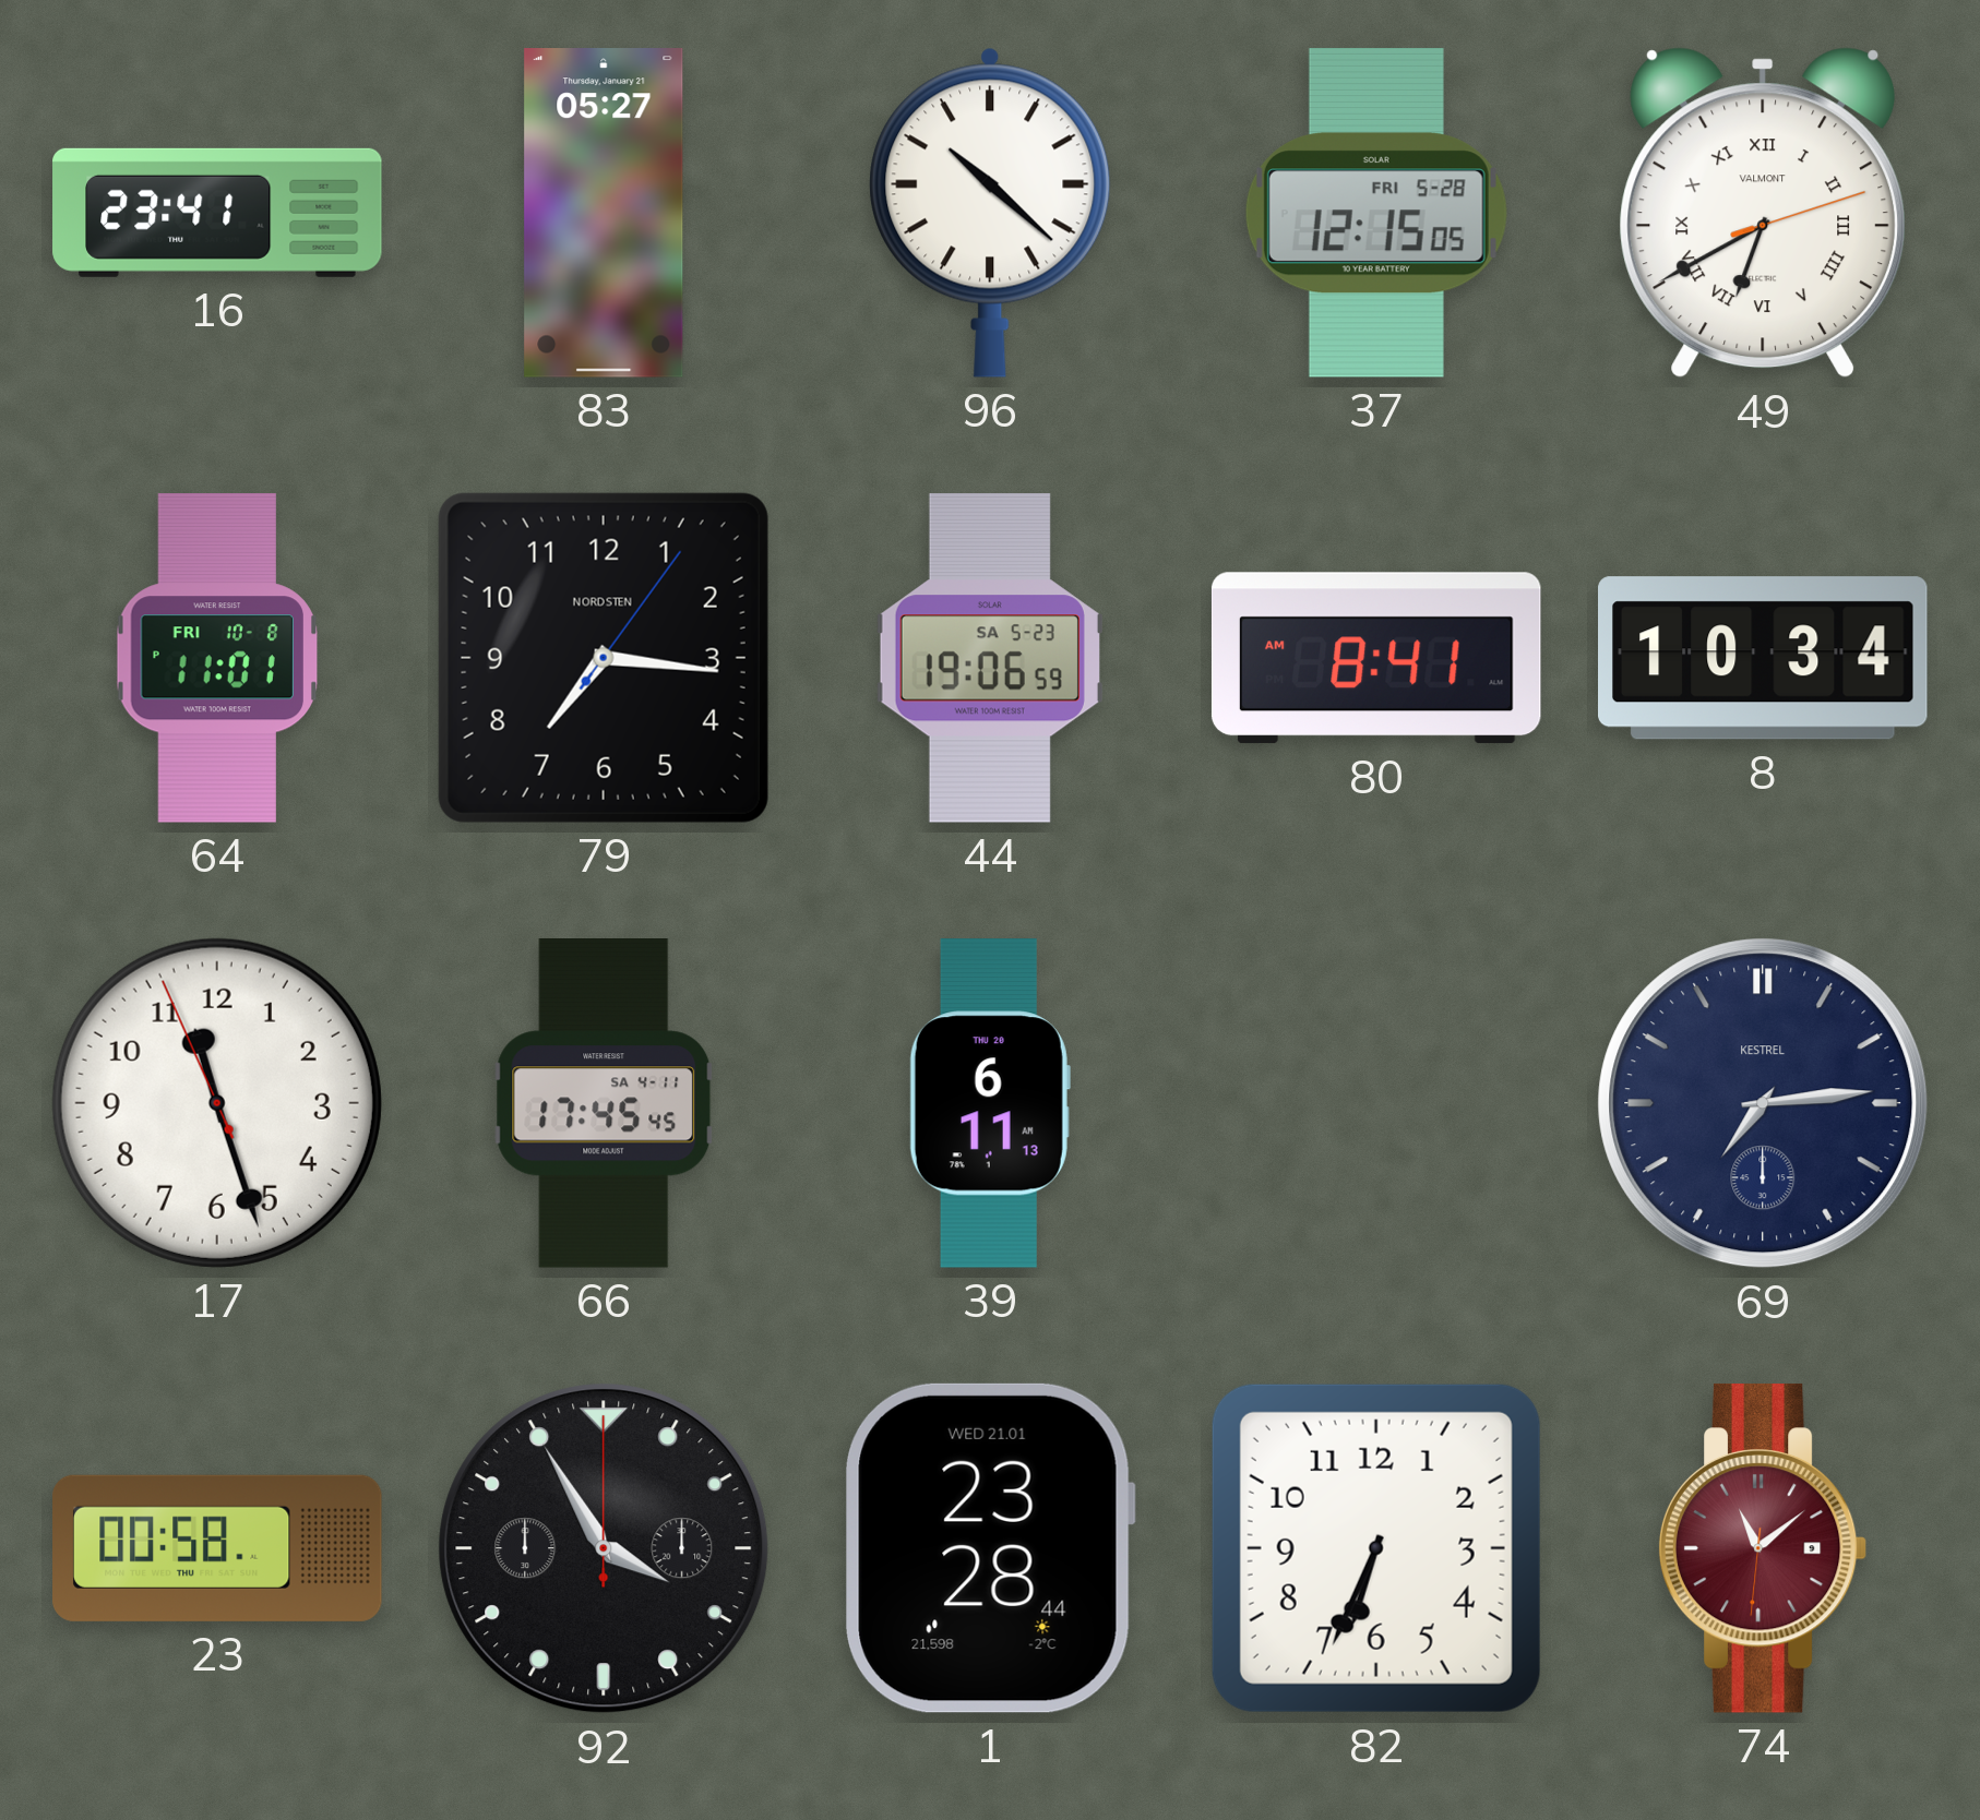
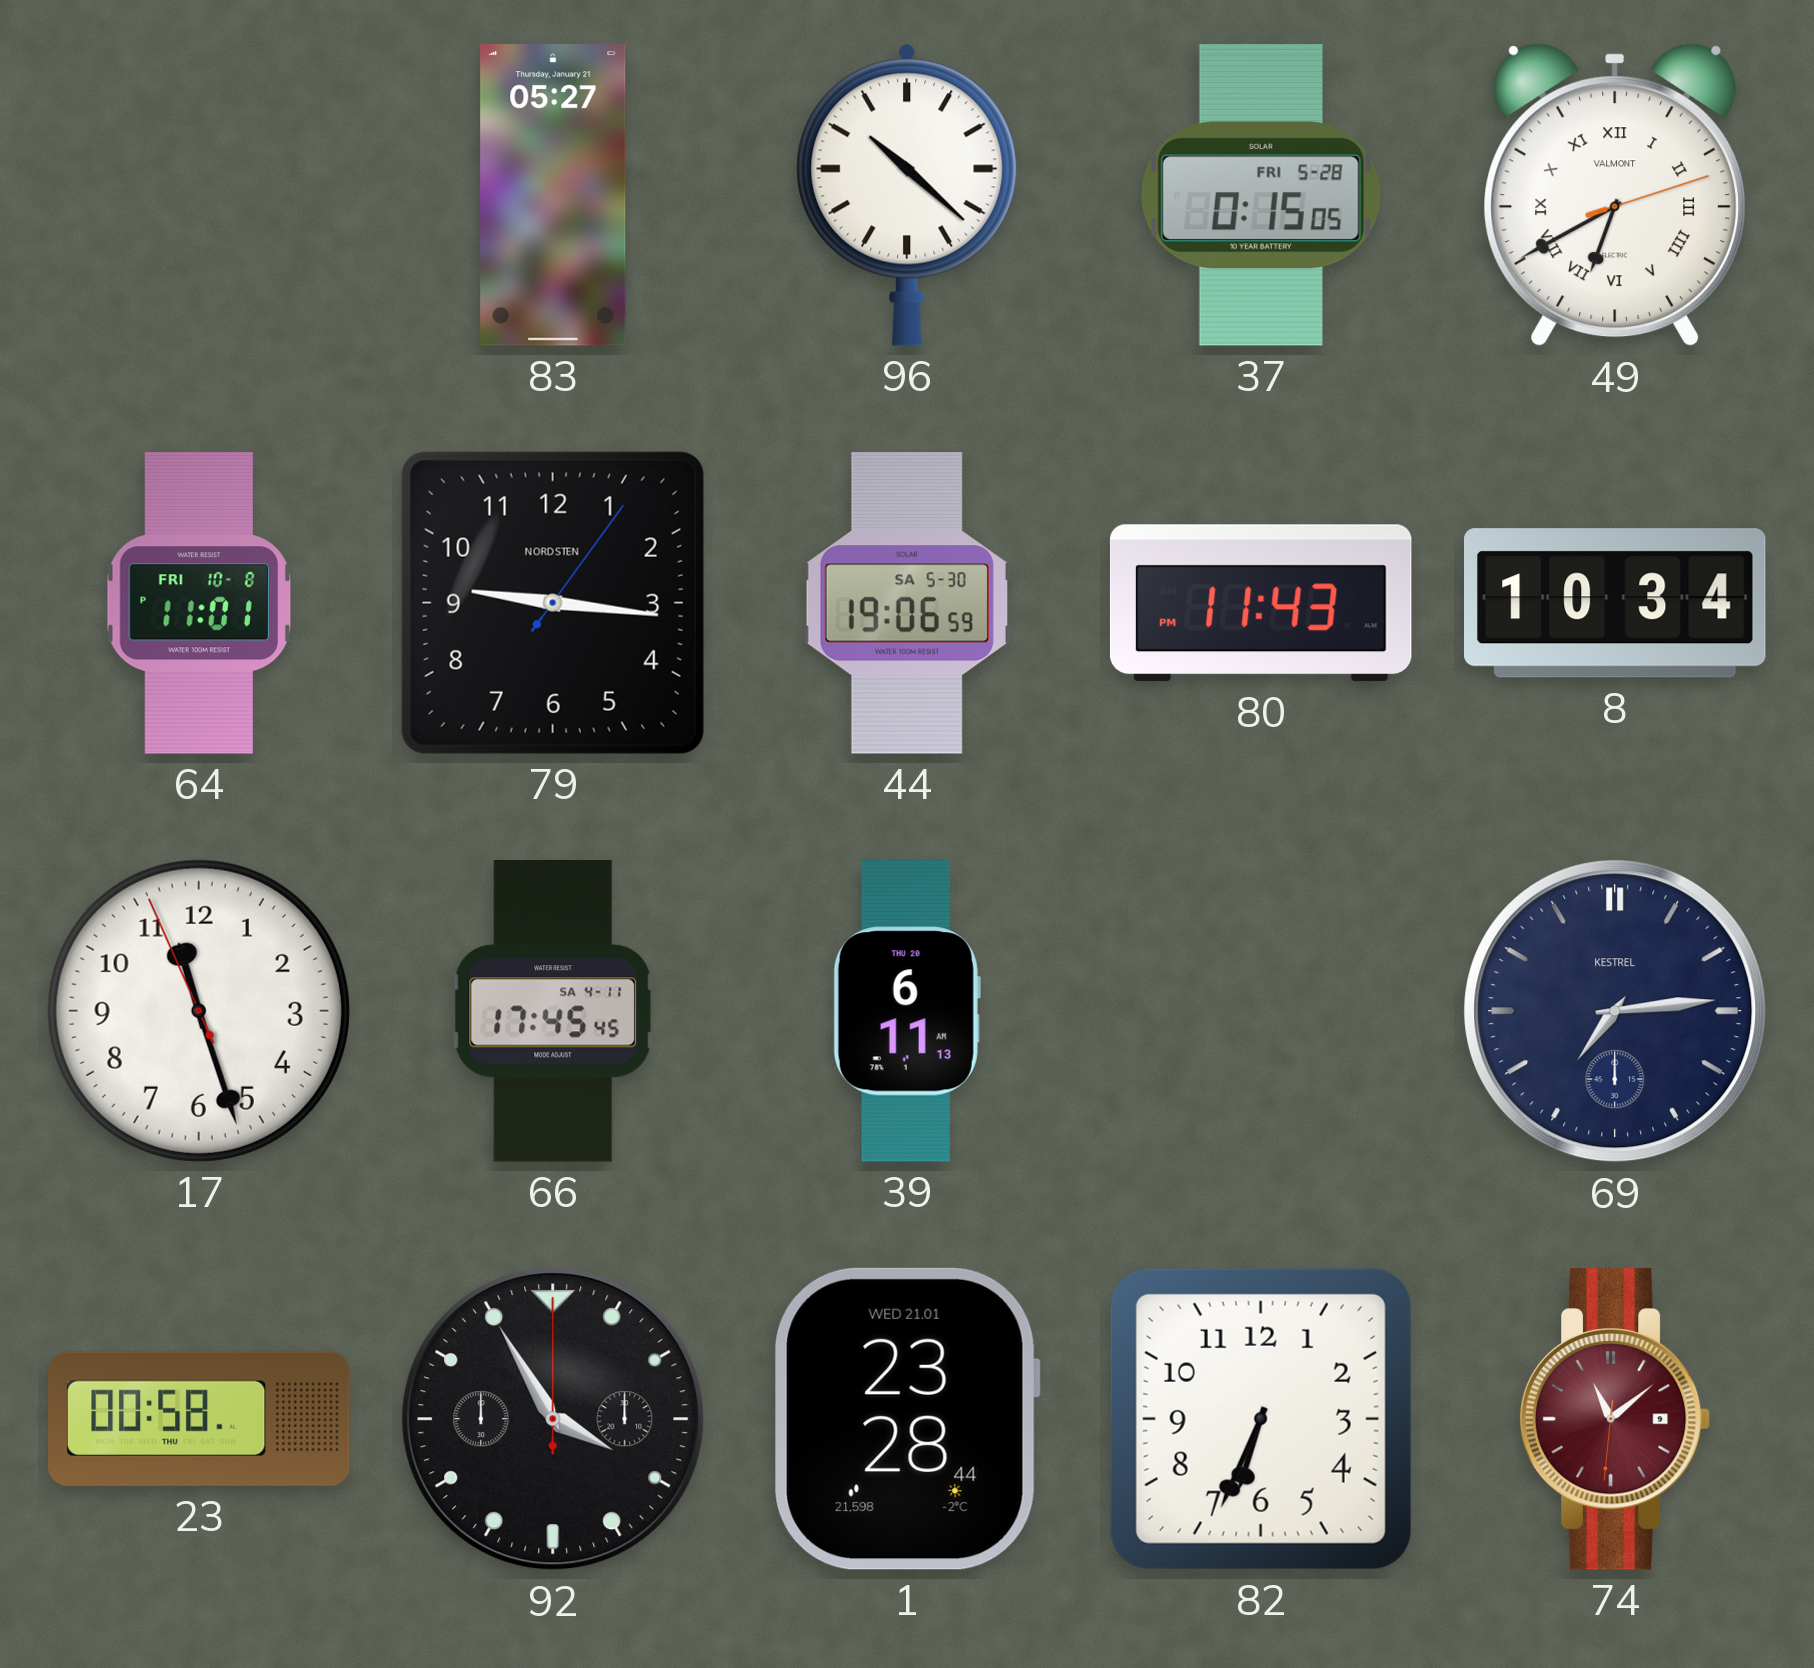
16: 23:41 -> none (217, 213)
37: 12:15 -> 0:15 (1261, 195)
79: 7:16 -> 9:16 (553, 603)
44 date: SA 5-23 -> SA 5-30 (907, 604)
80: 8:41 -> 11:43 (1261, 603)
